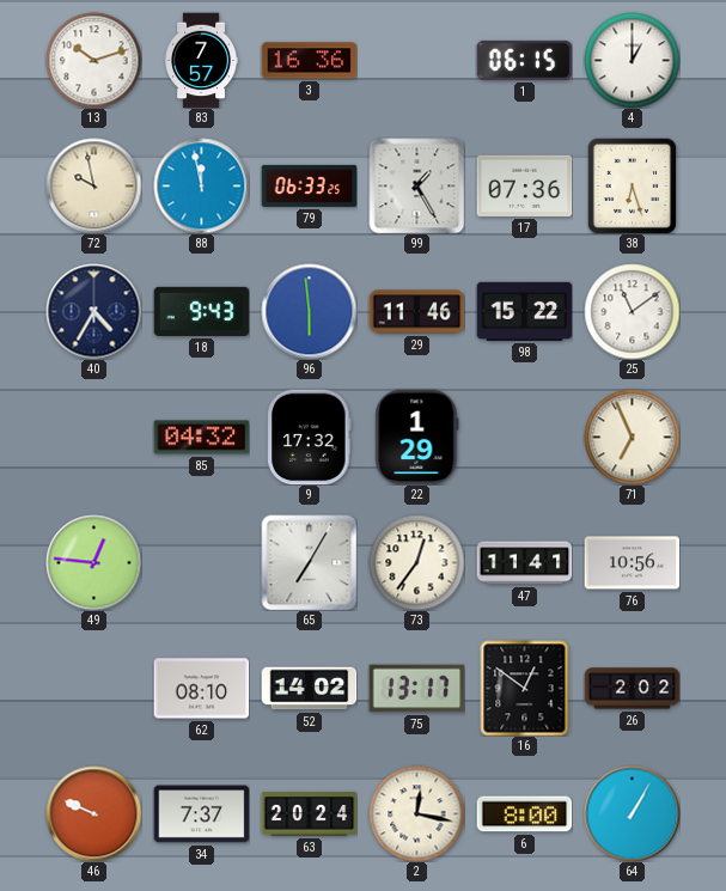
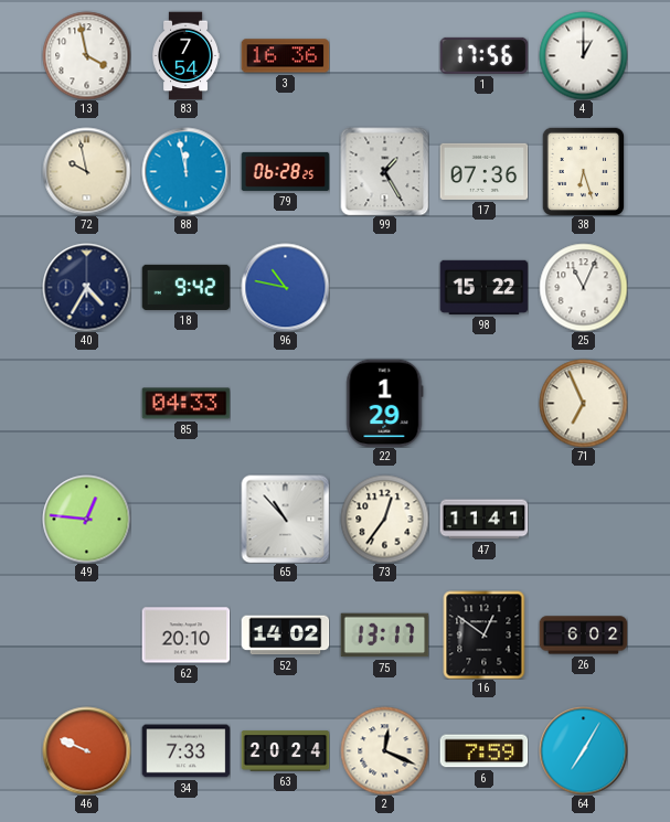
13: 10:12 -> 3:58 (86, 55)
83: 7:57 -> 7:54 (185, 55)
1: 06:15 -> 17:56 (483, 55)
79: 06:33 -> 06:28 (285, 171)
18: 9:43 -> 9:42 (185, 287)
96: 5:59 -> 10:47 (285, 287)
29: 11:46 -> none (416, 312)
25: 11:09 -> 11:04 (583, 287)
85: 04:32 -> 04:33 (185, 404)
9: 17:32 -> none (310, 437)
65: 7:05 -> 10:53 (285, 519)
76: 10:56 -> none (632, 563)
62: 08:10 -> 20:10 (185, 636)
26: 2:02 -> 6:02 (583, 636)
34: 7:37 -> 7:33 (185, 751)
2: 12:17 -> 12:19 (384, 750)
6: 8:00 -> 7:59 (483, 751)
64: 1:05 -> 7:05 (583, 750)
